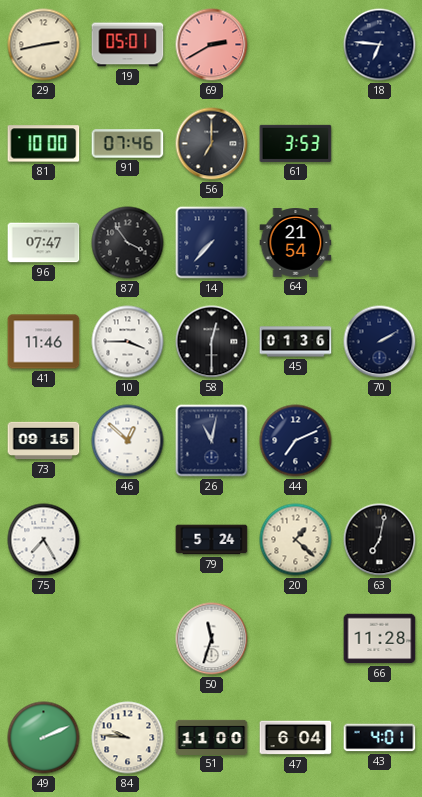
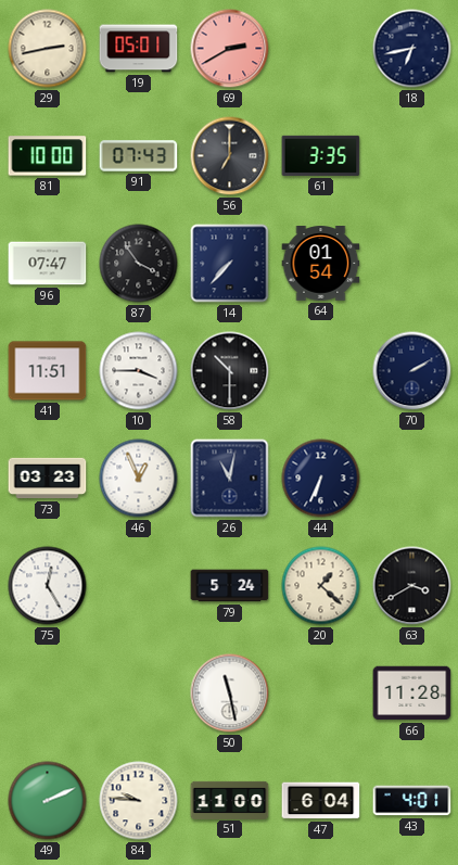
18: 6:46 -> 6:43 (412, 49)
91: 07:46 -> 07:43 (139, 156)
61: 3:53 -> 3:35 (321, 155)
64: 21:54 -> 01:54 (321, 264)
41: 11:46 -> 11:51 (48, 371)
58: 12:30 -> 10:30 (230, 371)
45: 01:36 -> none (296, 342)
73: 09:15 -> 03:23 (48, 479)
46: 12:52 -> 12:56 (139, 479)
44: 7:11 -> 6:34 (321, 479)
75: 7:25 -> 12:25 (48, 586)
63: 7:02 -> 3:40 (412, 586)
50: 11:33 -> 11:28 (230, 694)
